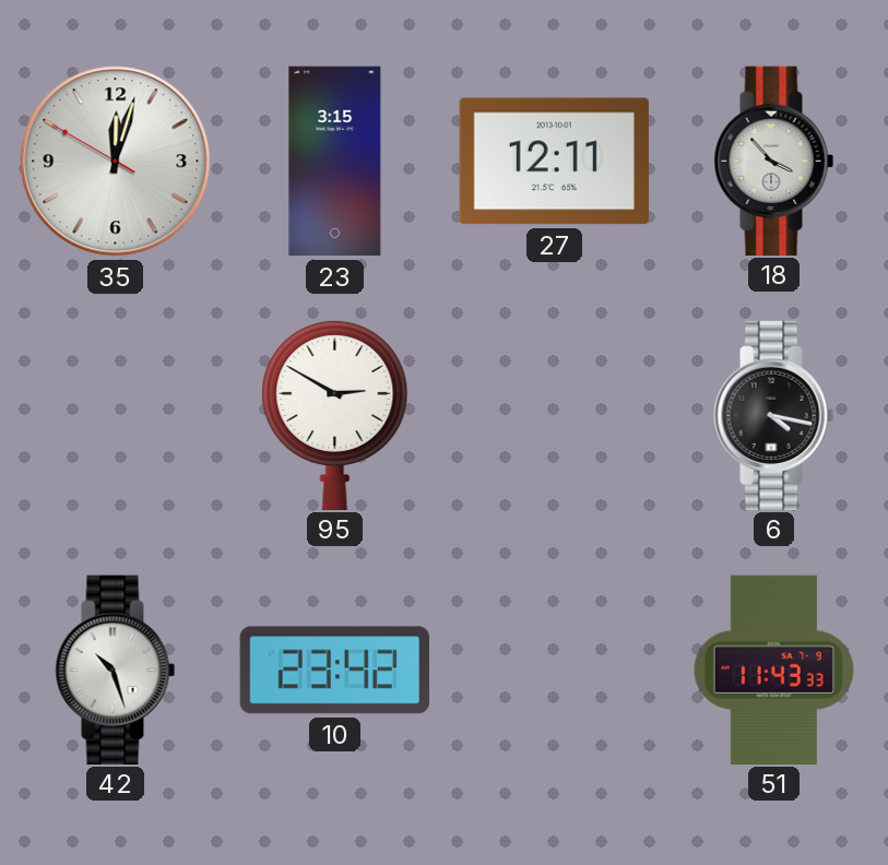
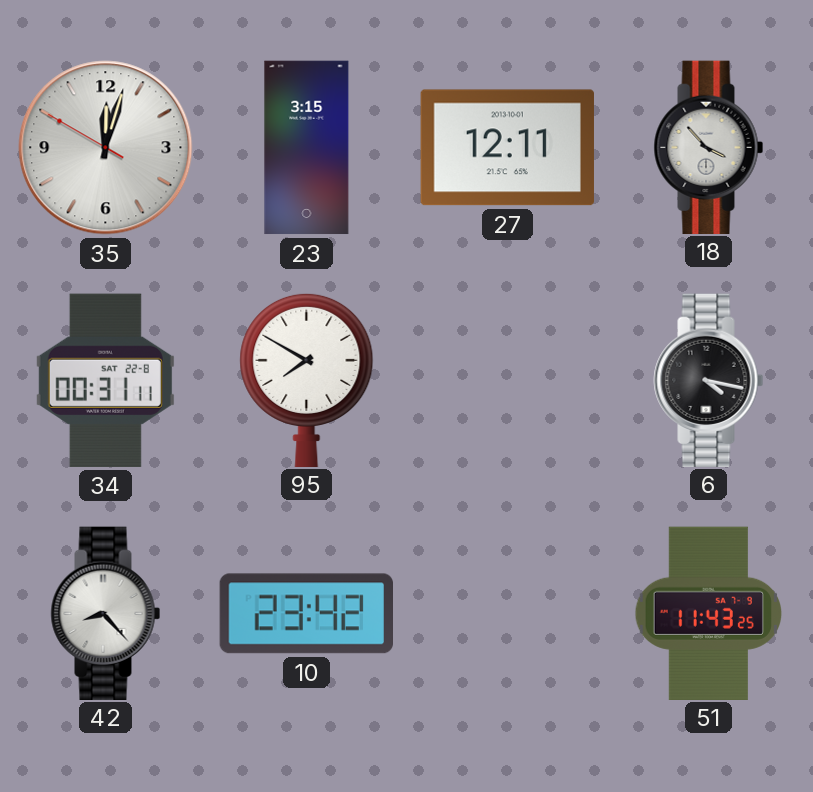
34: none -> 00:31 (105, 380)
95: 2:50 -> 7:50 (307, 379)
42: 10:27 -> 8:23 (106, 613)
51: 11:43:33 -> 11:43:25 (708, 613)
